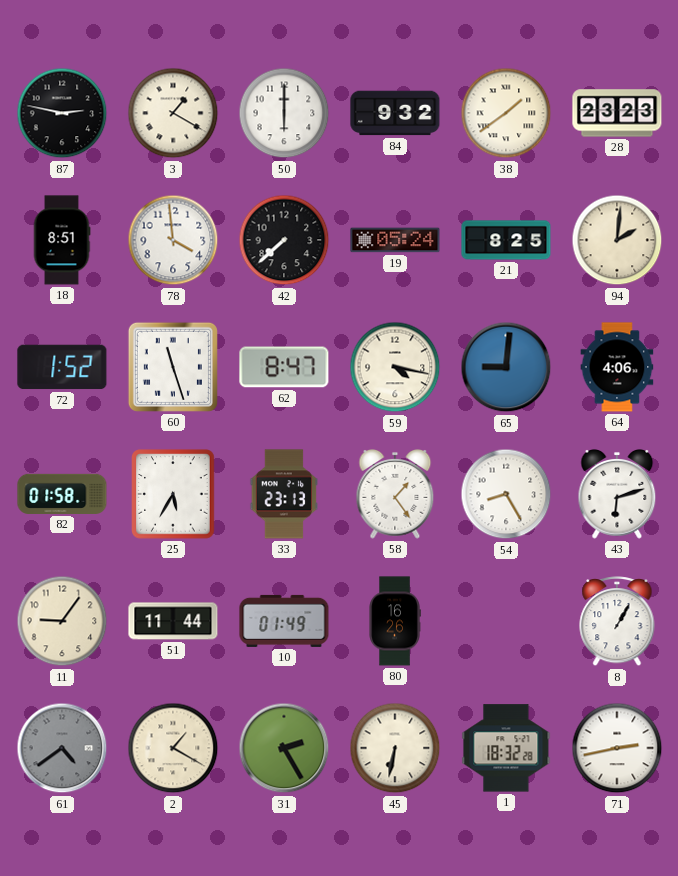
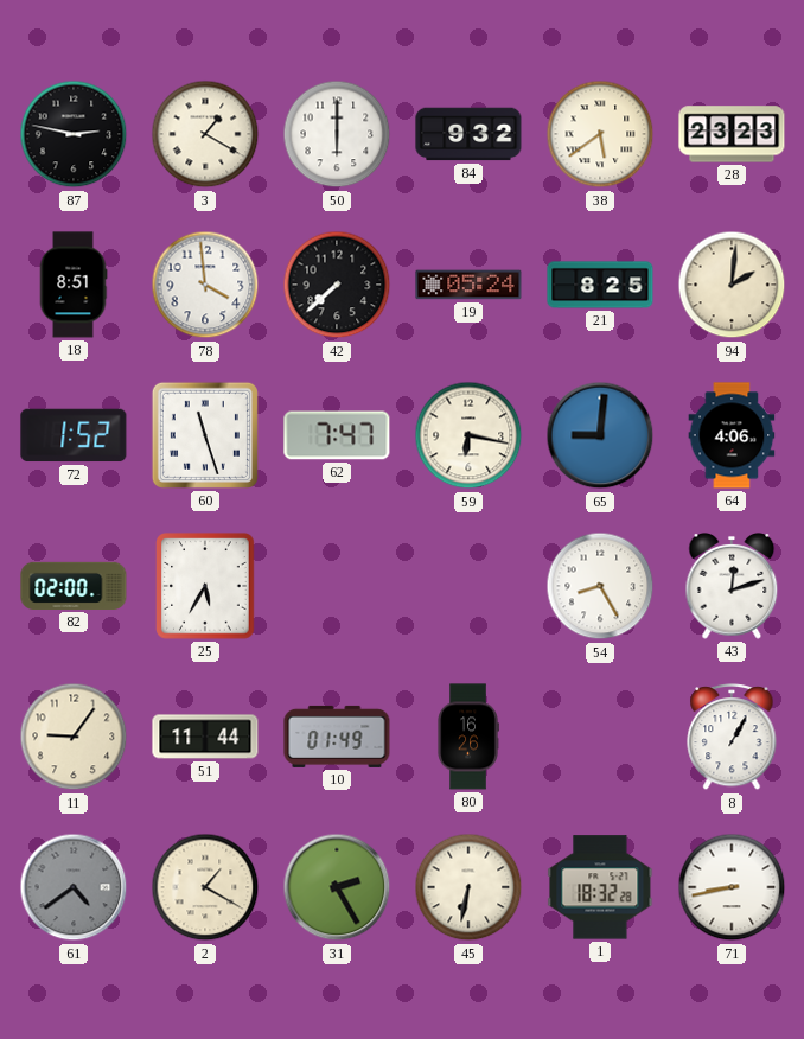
38: 1:39 -> 5:39 (600, 134)
62: 8:47 -> 7:47 (337, 435)
59: 4:17 -> 6:17 (468, 435)
82: 01:58 -> 02:00 (74, 586)
33: 23:13 -> none (284, 494)
58: 1:24 -> none (395, 495)
43: 6:12 -> 12:12 (732, 587)
71: 2:43 -> 8:43 (732, 887)
